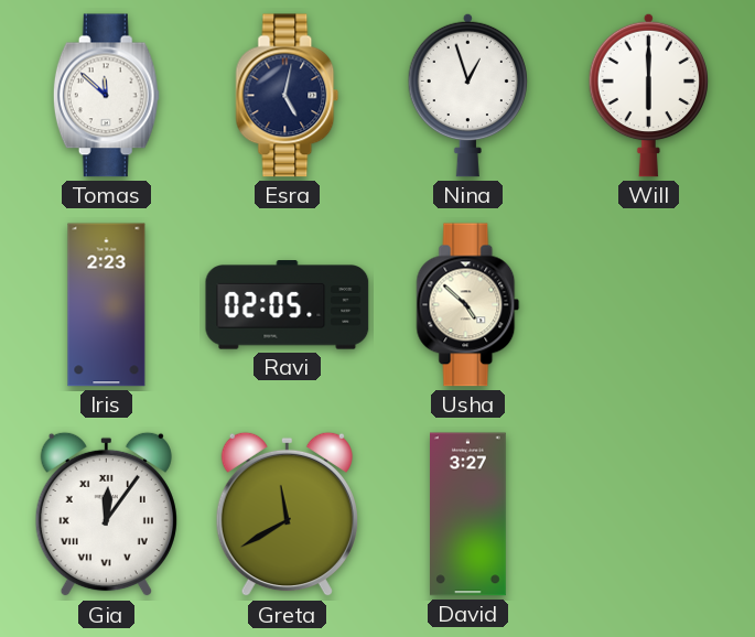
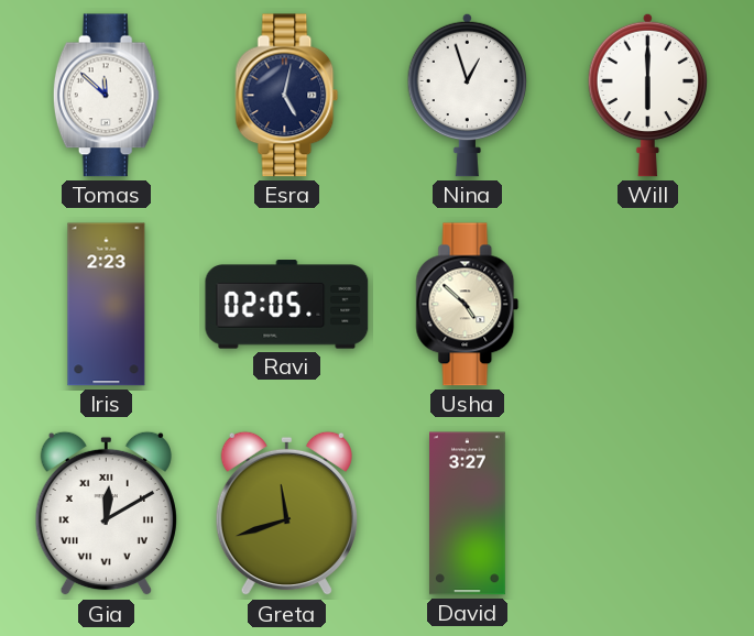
Gia: 12:06 -> 12:10 (106, 514)
Greta: 11:40 -> 11:42 (286, 514)
